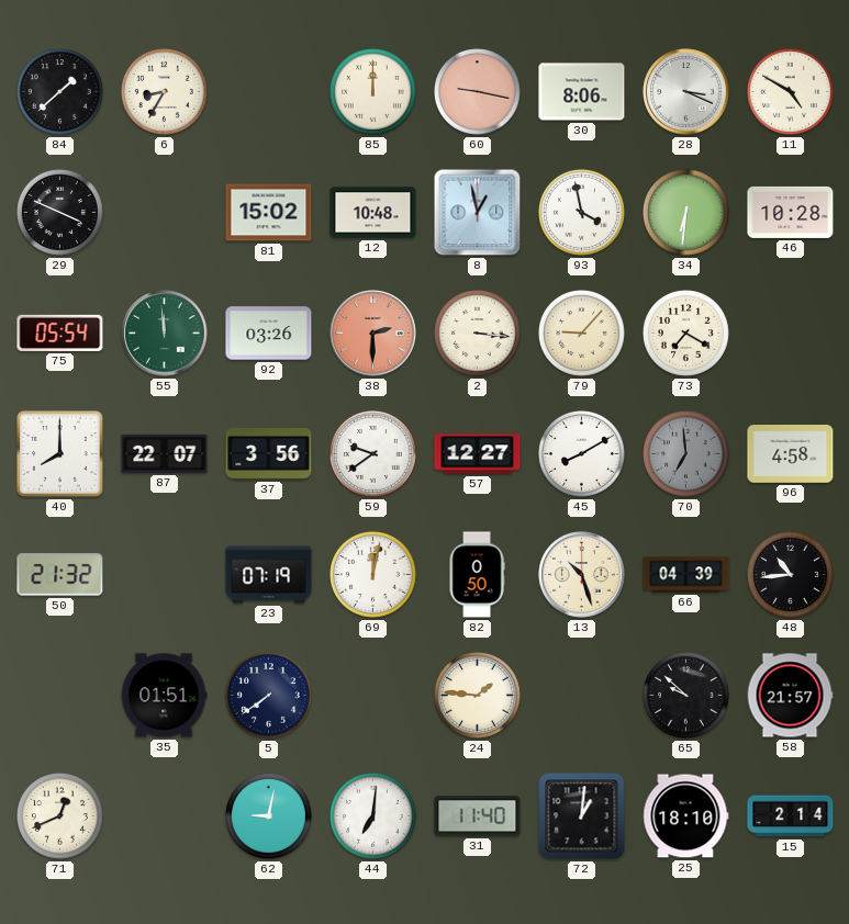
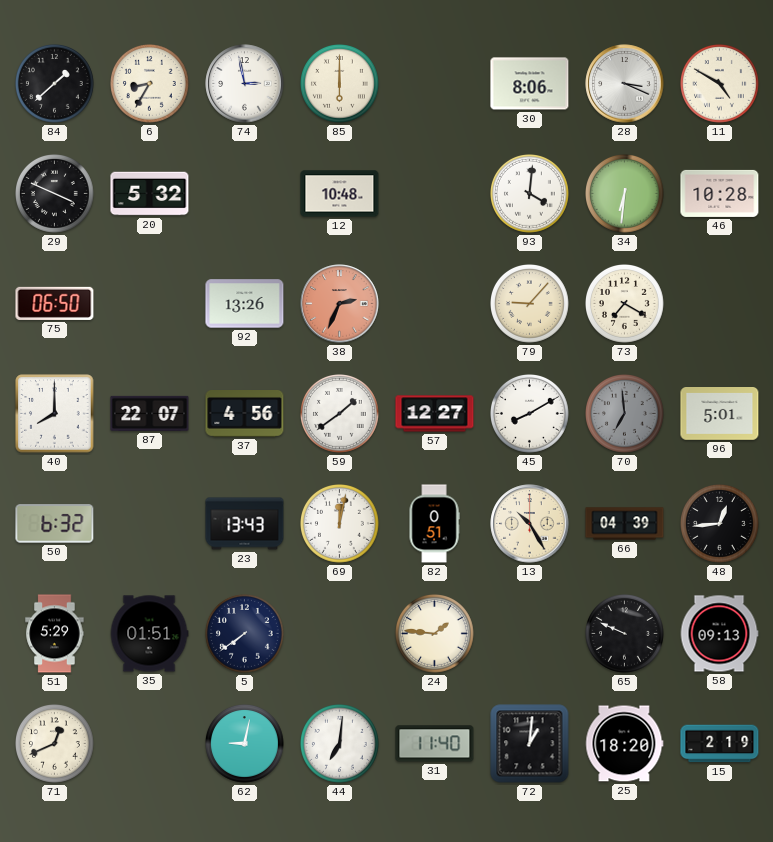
74: none -> 2:58 (245, 84)
85: 12:00 -> 6:00 (340, 84)
60: 9:17 -> none (478, 92)
20: none -> 5:32 (150, 194)
81: 15:02 -> none (269, 213)
8: 12:58 -> none (478, 213)
93: 3:58 -> 4:01 (530, 194)
75: 05:54 -> 06:50 (55, 303)
55: 11:59 -> none (165, 334)
92: 03:26 -> 13:26 (245, 304)
38: 2:30 -> 2:34 (340, 304)
2: 3:16 -> none (478, 334)
37: 3:56 -> 4:56 (245, 414)
59: 9:39 -> 1:39 (340, 414)
96: 4:58 -> 5:01 (720, 414)
50: 21:32 -> 6:32 (55, 524)
23: 07:19 -> 13:43 (245, 524)
82: 0:50 -> 0:51 (434, 524)
13: 10:27 -> 10:25 (530, 524)
48: 10:44 -> 12:44 (720, 524)
51: none -> 5:29 (55, 634)
65: 9:52 -> 9:49 (625, 634)
58: 21:57 -> 09:13 (719, 634)
25: 18:10 -> 18:20 (625, 744)
15: 2:14 -> 2:19 (720, 744)
